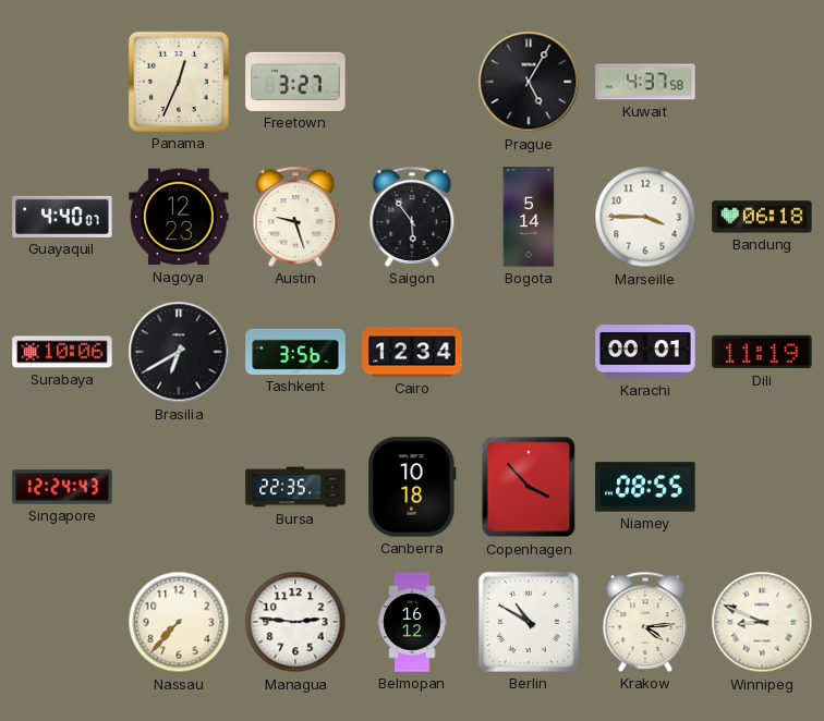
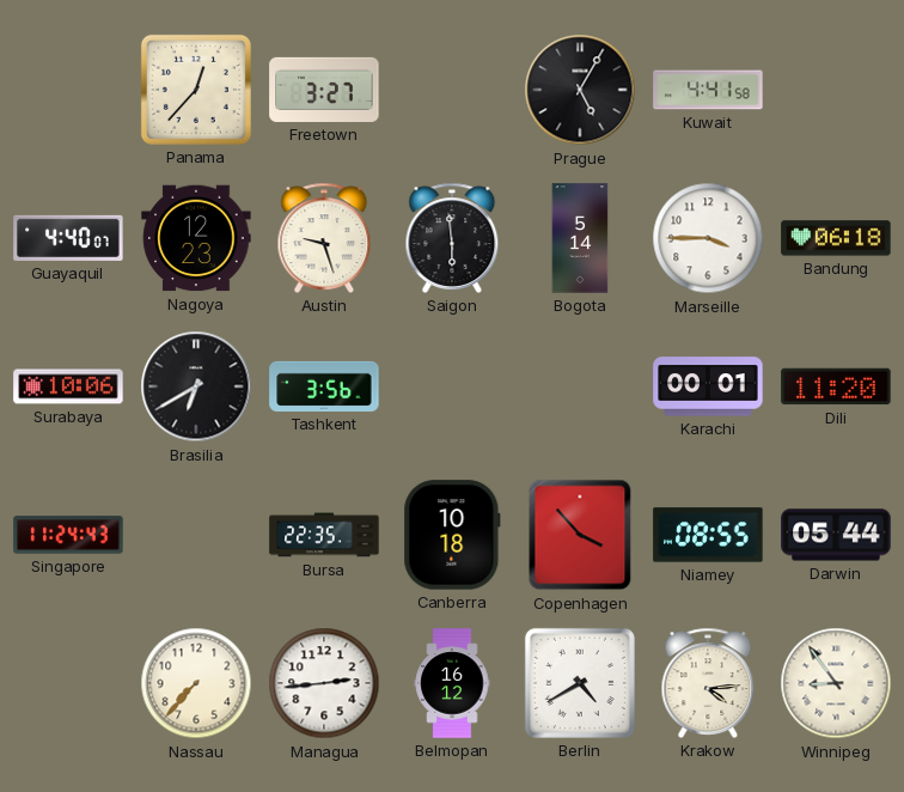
Panama: 12:34 -> 12:37 (196, 90)
Kuwait: 4:37 -> 4:41 (708, 90)
Saigon: 5:54 -> 5:59 (452, 238)
Cairo: 12:34 -> none (412, 352)
Dili: 11:19 -> 11:20 (836, 386)
Singapore: 12:24 -> 11:24 (68, 535)
Darwin: none -> 05:44 (836, 535)
Managua: 2:46 -> 2:44 (324, 683)
Berlin: 10:50 -> 4:40 (580, 683)
Winnipeg: 8:49 -> 8:54 (836, 683)
